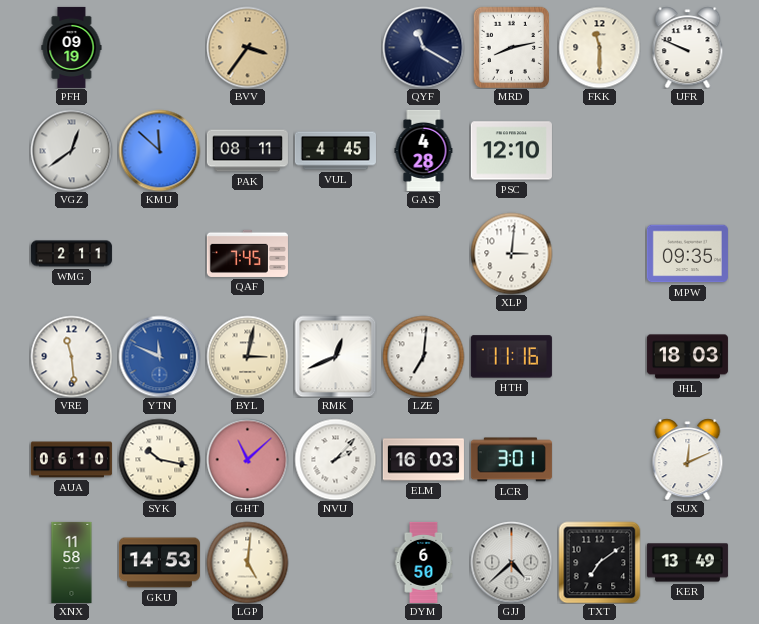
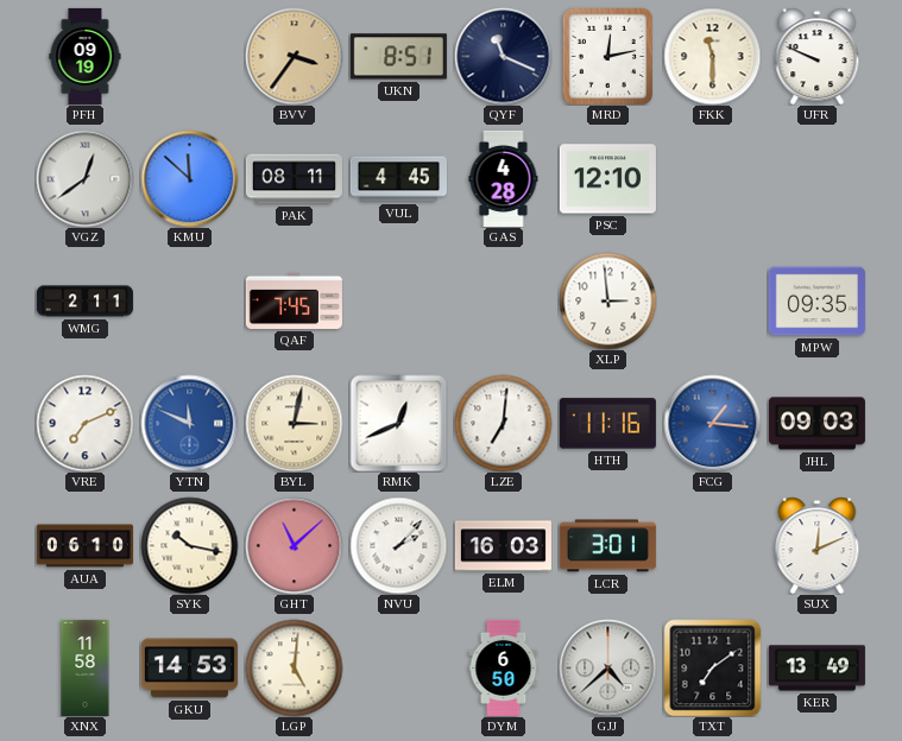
UKN: none -> 8:51 (398, 57)
QYF: 11:20 -> 11:19 (503, 56)
MRD: 8:13 -> 12:13 (607, 56)
XLP: 3:01 -> 2:59 (607, 300)
VRE: 11:29 -> 7:11 (84, 423)
FCG: none -> 1:16 (712, 423)
JHL: 18:03 -> 09:03 (816, 424)
